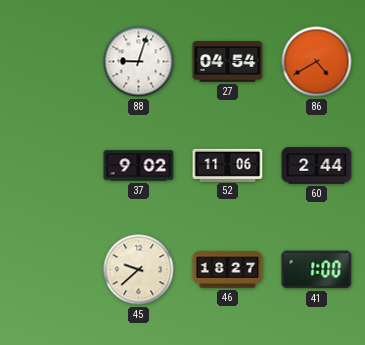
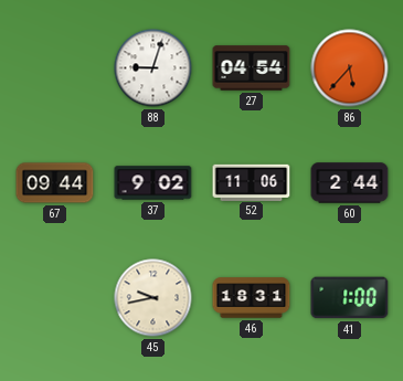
86: 4:40 -> 5:37 (350, 68)
67: none -> 09:44 (55, 183)
45: 9:38 -> 9:43 (153, 298)
46: 18:27 -> 18:31 (252, 298)
